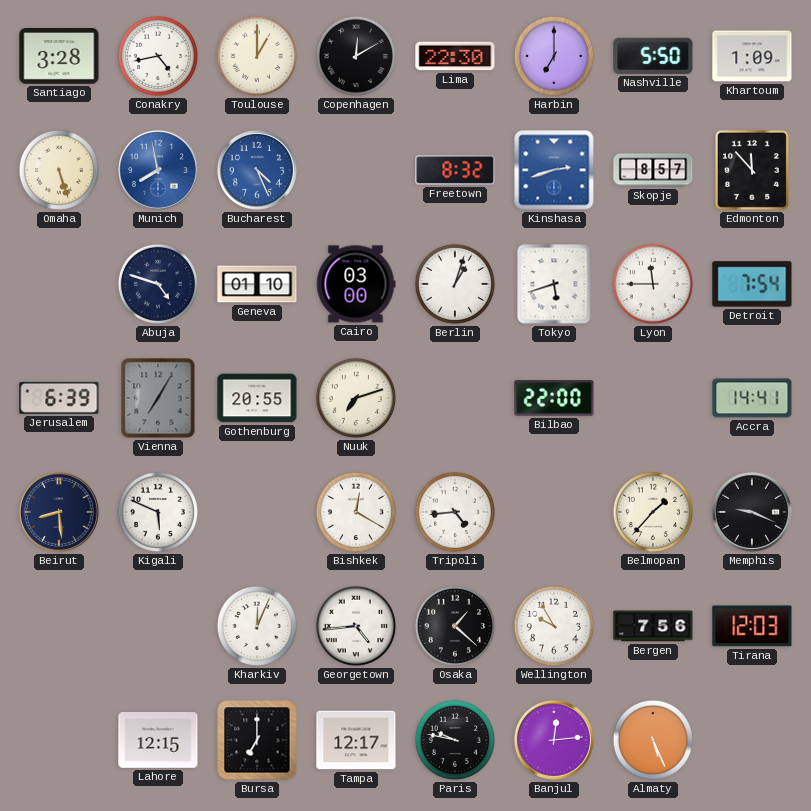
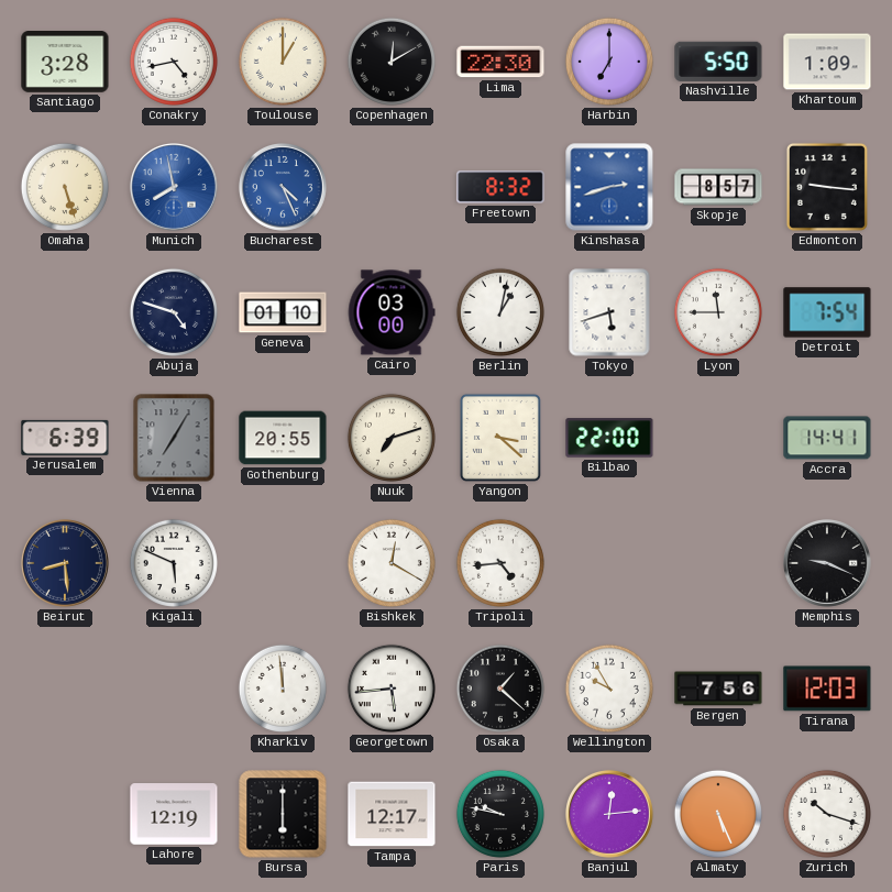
Edmonton: 11:53 -> 9:16 (827, 187)
Berlin: 1:03 -> 1:02 (500, 312)
Yangon: none -> 3:22 (500, 438)
Belmopan: 1:37 -> none (653, 512)
Kharkiv: 12:04 -> 11:59 (283, 689)
Georgetown: 4:44 -> 5:44 (392, 689)
Lahore: 12:15 -> 12:19 (174, 814)
Bursa: 7:00 -> 6:00 (283, 814)
Zurich: none -> 10:18 (827, 814)
